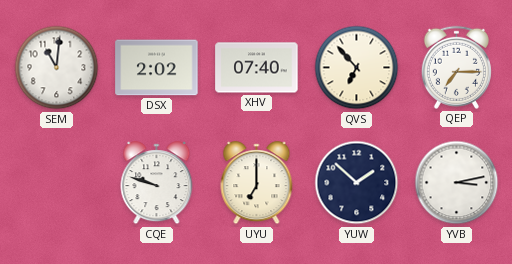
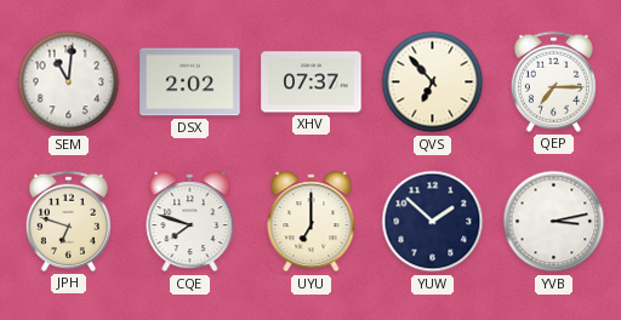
XHV: 07:40 -> 07:37 (312, 82)
JPH: none -> 6:48 (68, 221)
CQE: 9:48 -> 7:48 (190, 222)
